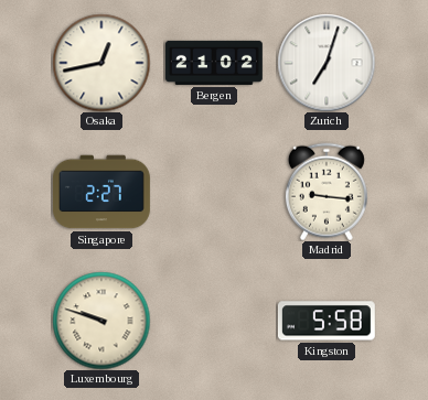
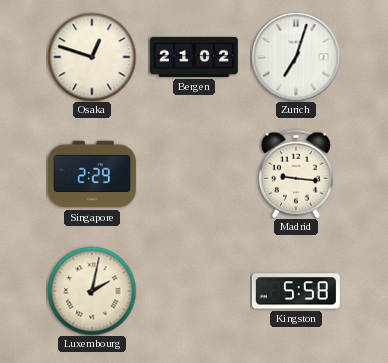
Osaka: 12:43 -> 12:48 (92, 57)
Singapore: 2:27 -> 2:29 (92, 174)
Luxembourg: 9:48 -> 2:02 (92, 291)
